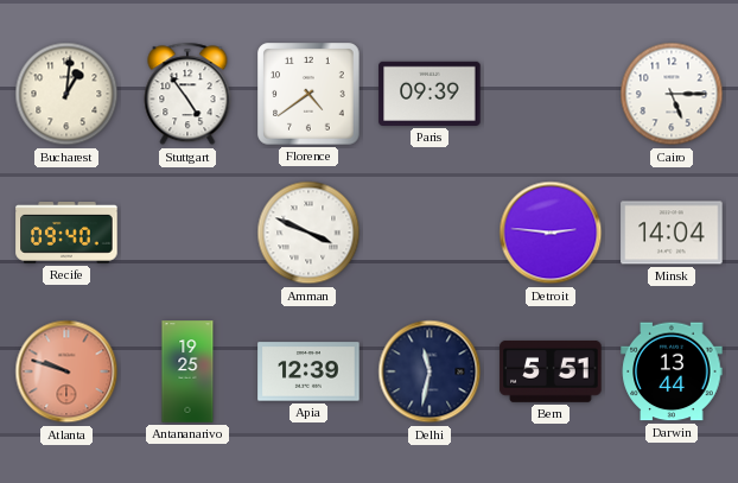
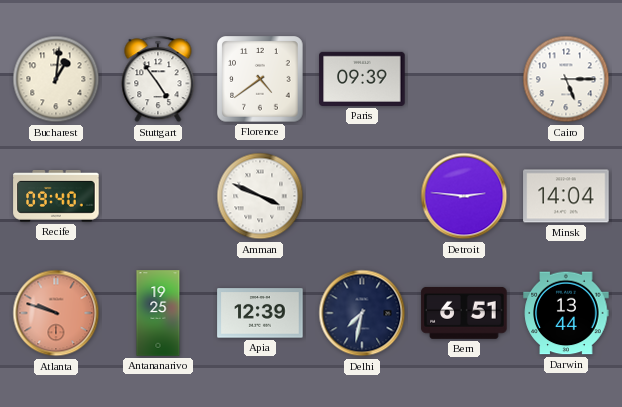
Delhi: 11:32 -> 7:32 (362, 313)
Bern: 5:51 -> 6:51 (464, 313)
